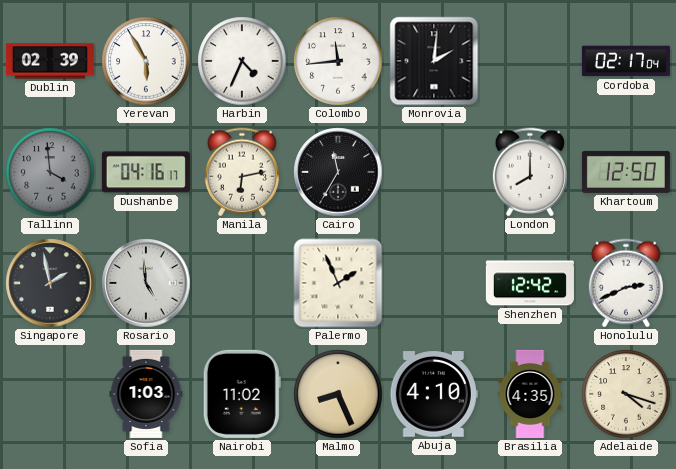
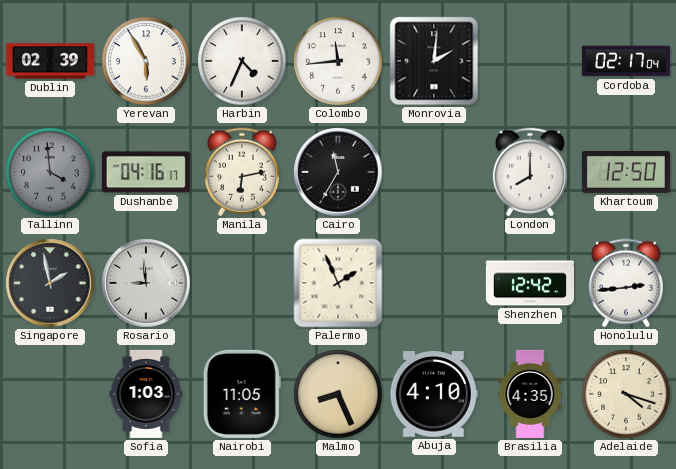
Rosario: 4:59 -> 8:59 (146, 283)
Honolulu: 2:41 -> 2:44 (626, 283)
Nairobi: 11:02 -> 11:05 (242, 394)
